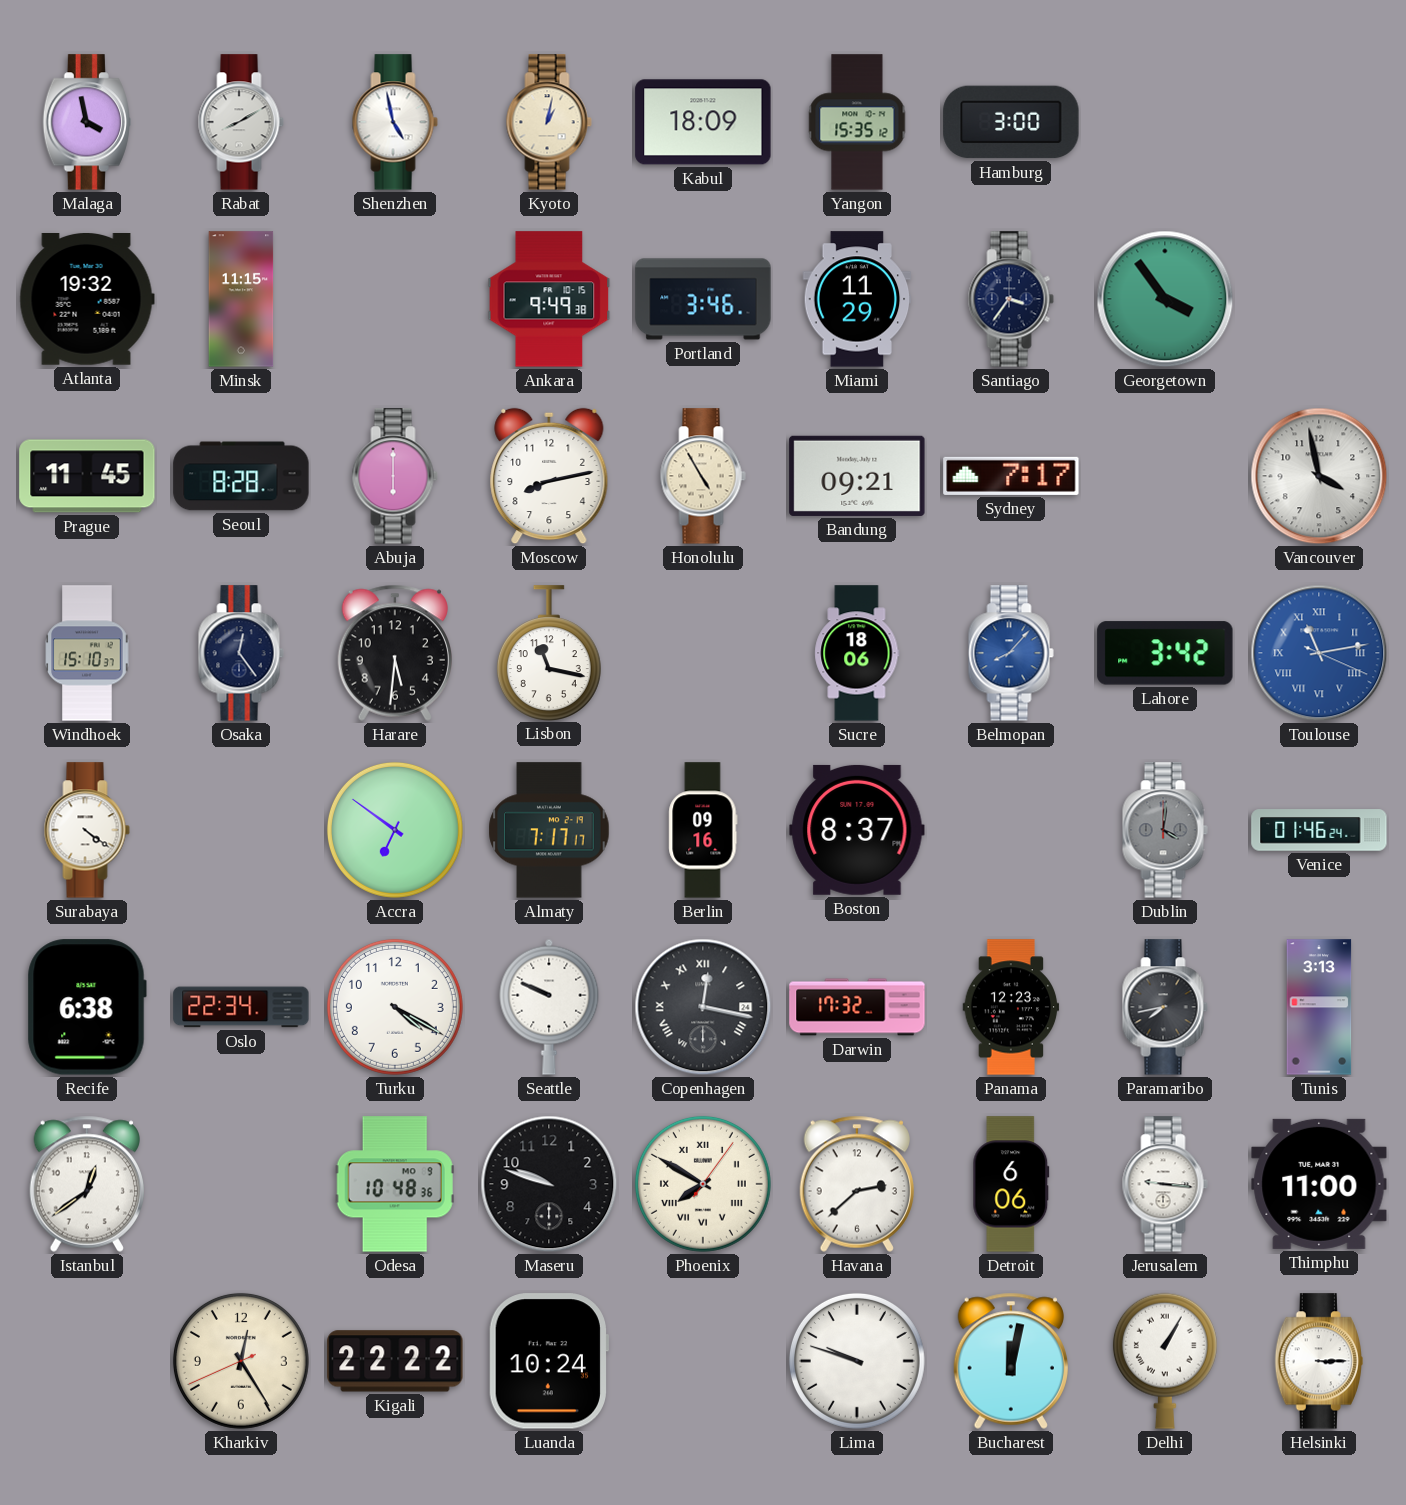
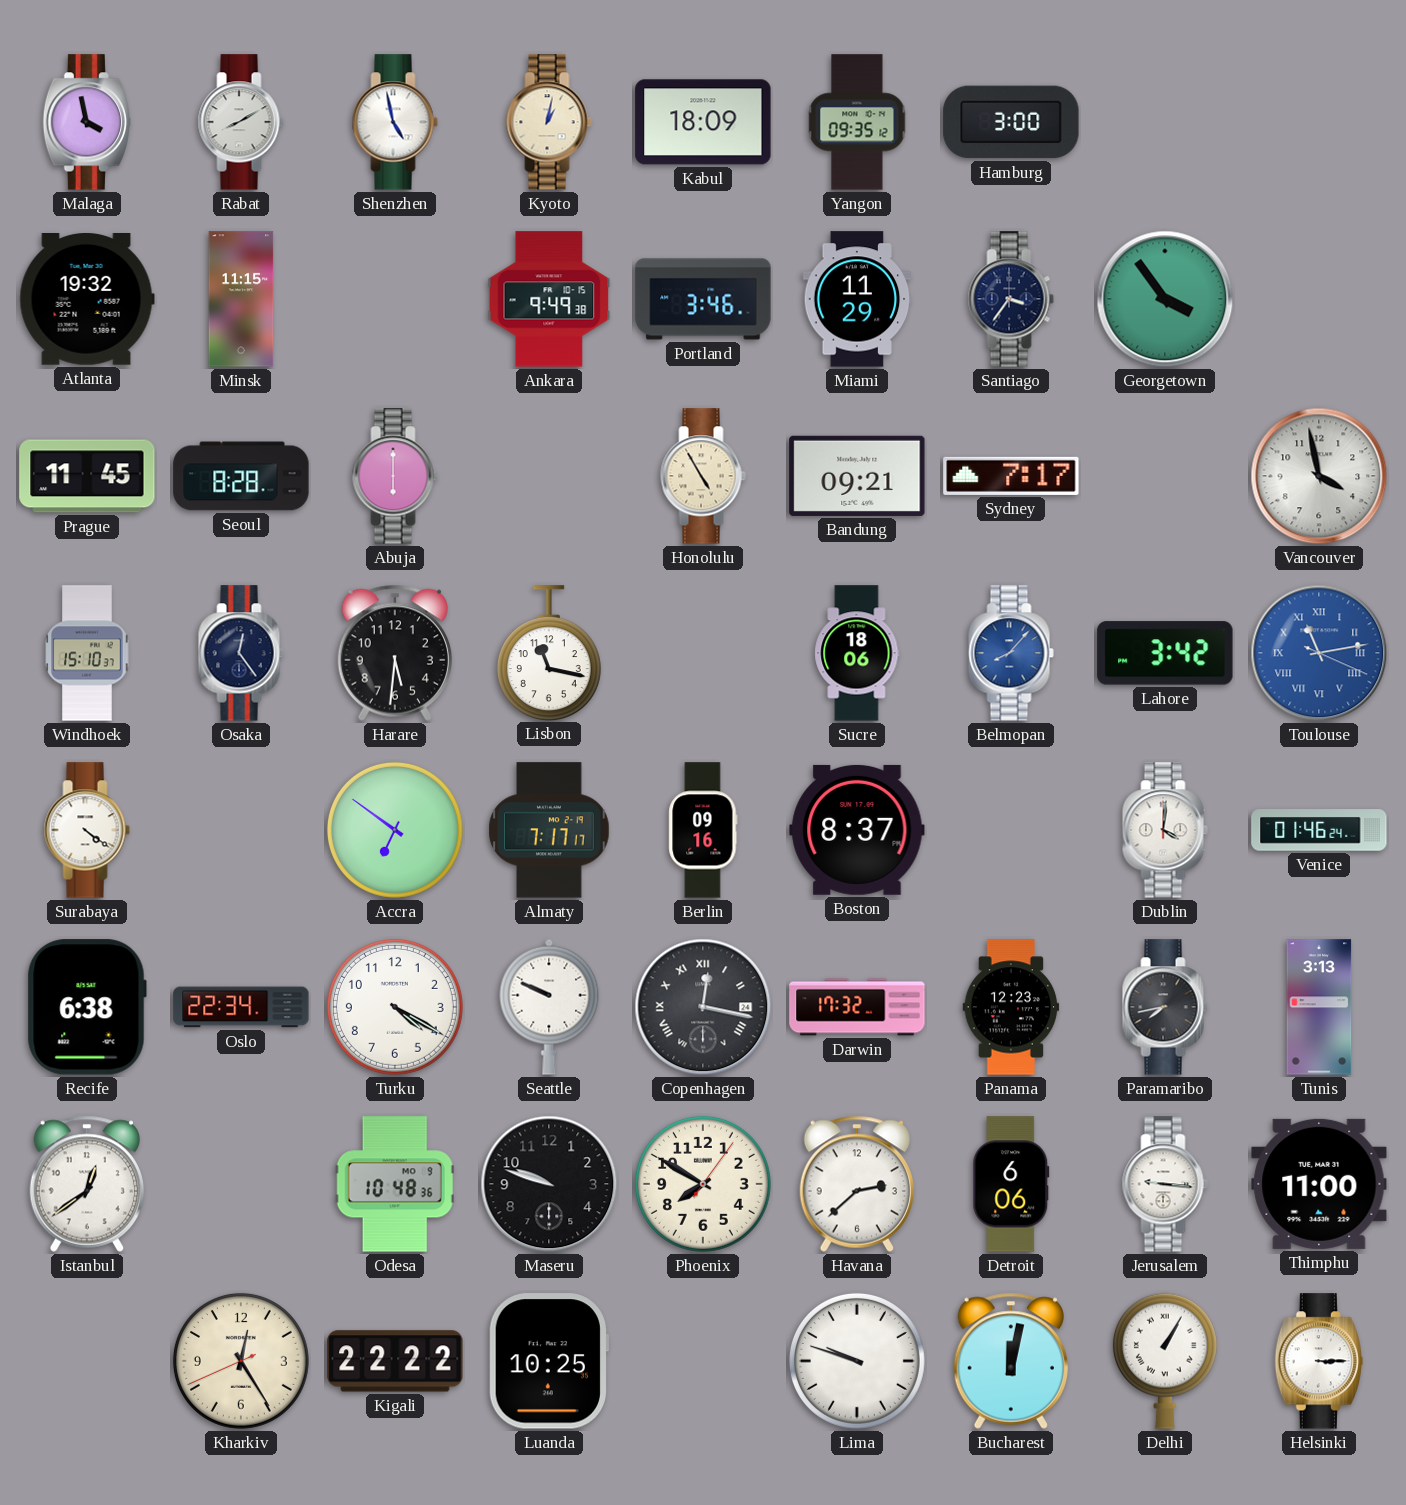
Yangon: 15:35 -> 09:35 (857, 122)
Moscow: 8:13 -> none (549, 476)
Dublin dial: grey -> white (1165, 830)
Phoenix numerals: Roman -> Arabic (703, 1184)
Luanda: 10:24 -> 10:25 (548, 1361)
